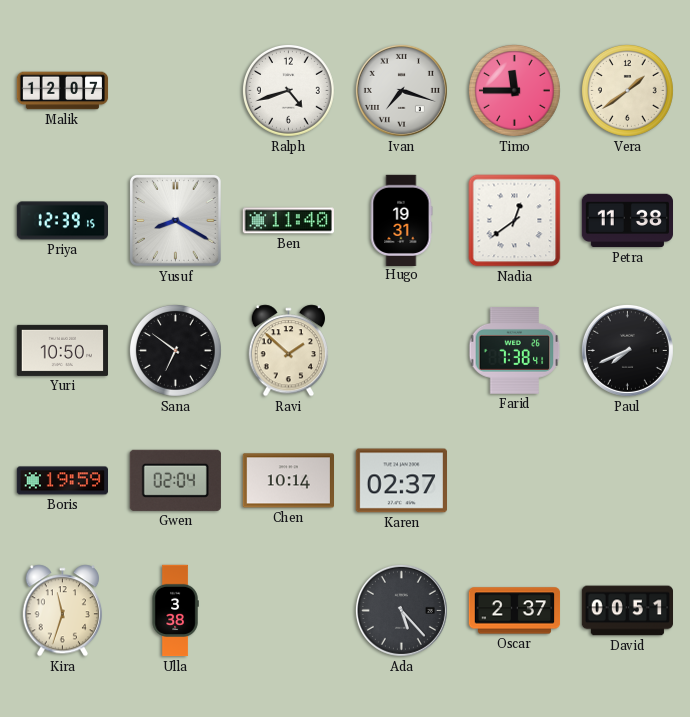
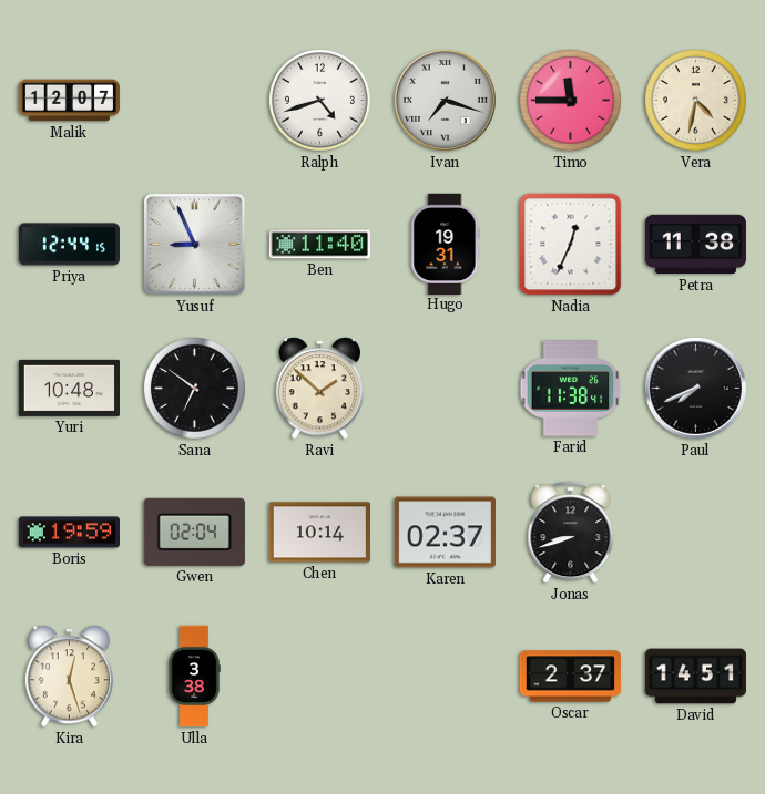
Vera: 1:39 -> 4:32 (695, 100)
Priya: 12:39 -> 12:44 (69, 245)
Yusuf: 8:20 -> 8:56 (194, 244)
Nadia: 12:39 -> 12:34 (571, 245)
Yuri: 10:50 -> 10:48 (69, 388)
Farid: 7:38 -> 11:38 (571, 389)
Jonas: none -> 8:42 (571, 533)
Kira: 11:33 -> 12:27 (70, 677)
Ada: 5:23 -> none (401, 610)
David: 00:51 -> 14:51 (695, 677)
